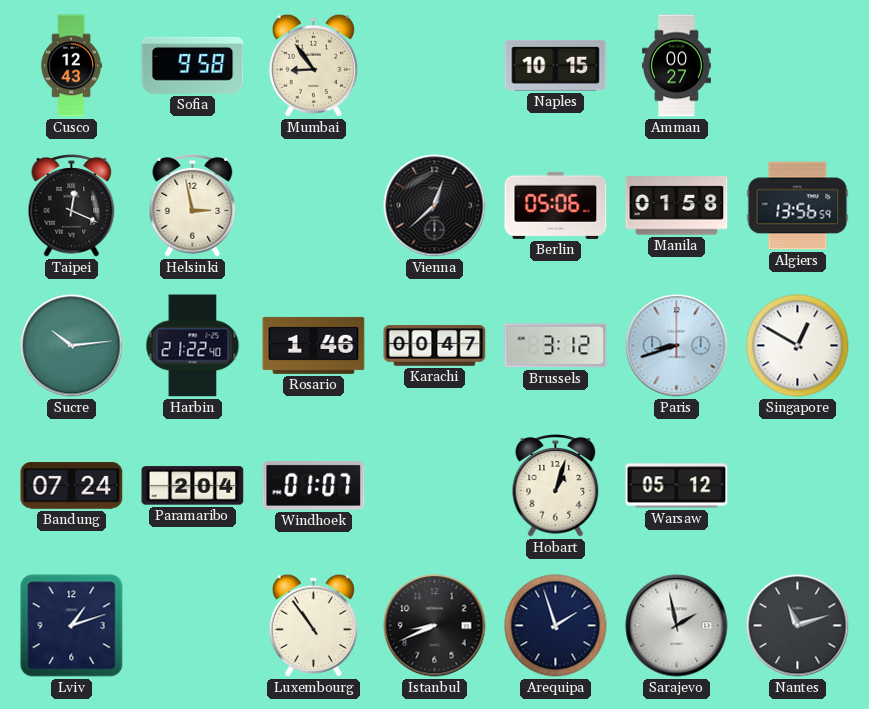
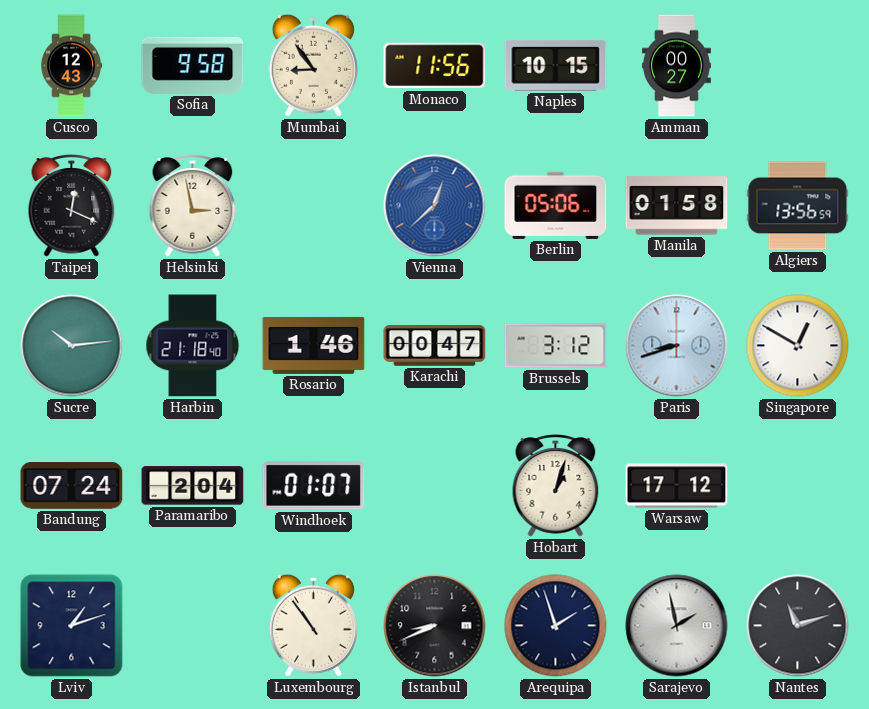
Monaco: none -> 11:56 (435, 66)
Vienna dial: black -> blue (435, 206)
Harbin: 21:22 -> 21:18 (193, 346)
Warsaw: 05:12 -> 17:12 (677, 486)
